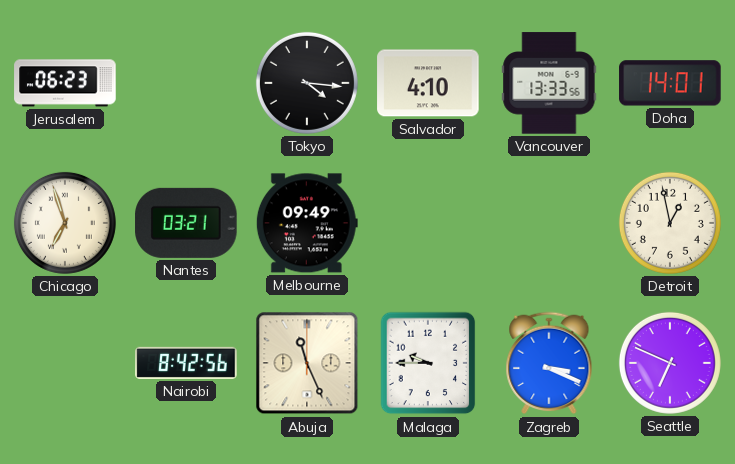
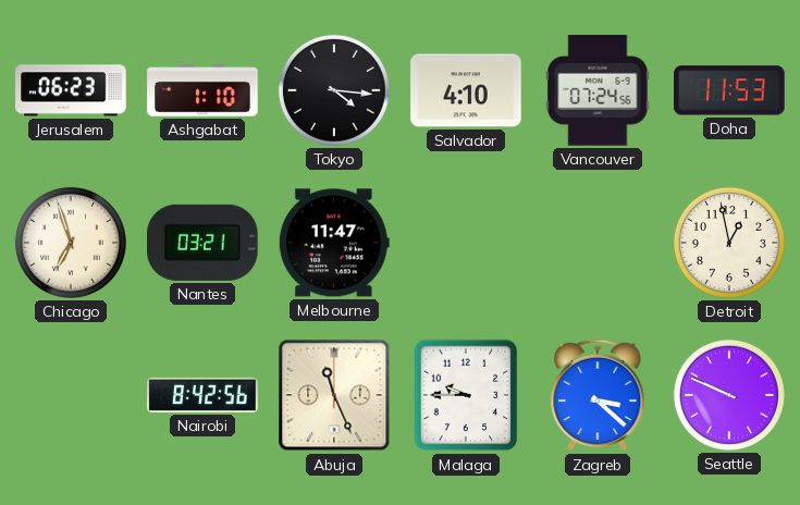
Ashgabat: none -> 1:10 (202, 90)
Vancouver: 13:33 -> 07:24 (598, 90)
Doha: 14:01 -> 11:53 (729, 90)
Melbourne: 09:49 -> 11:47 (334, 243)
Zagreb: 3:19 -> 3:22 (598, 395)
Seattle: 6:49 -> 9:49 (729, 395)
